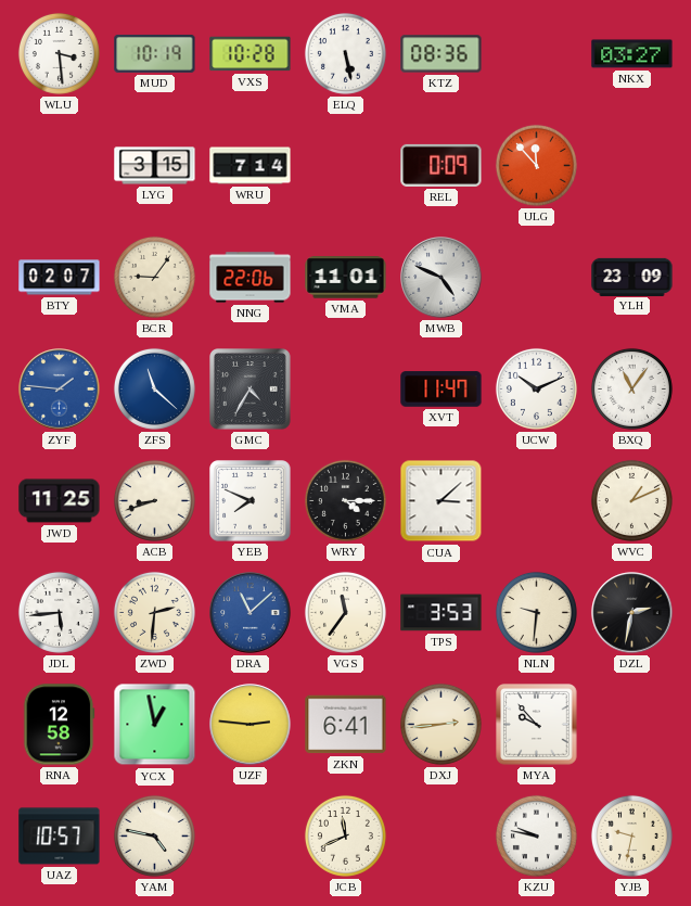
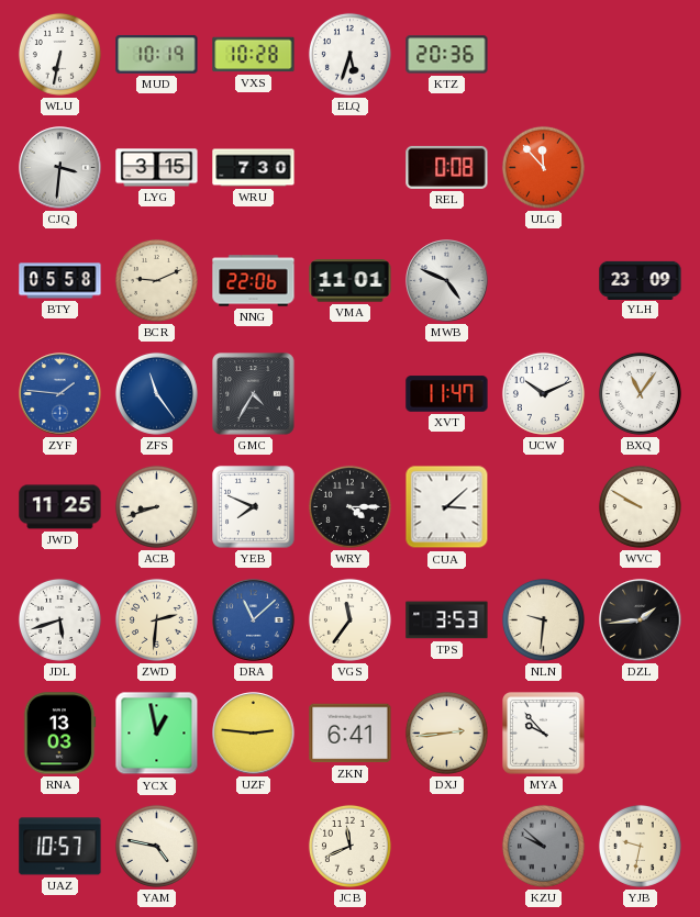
WLU: 3:29 -> 6:32 (59, 54)
ELQ: 5:28 -> 5:33 (349, 54)
KTZ: 08:36 -> 20:36 (447, 55)
NKX: 03:27 -> none (632, 54)
CJQ: none -> 3:31 (60, 168)
WRU: 7:14 -> 7:30 (254, 168)
REL: 0:09 -> 0:08 (447, 167)
BTY: 02:07 -> 05:58 (60, 281)
BCR: 9:06 -> 9:11 (156, 280)
ZFS: 11:22 -> 11:24 (156, 393)
WVC: 1:11 -> 9:50 (640, 506)
JDL: 5:44 -> 5:42 (59, 619)
DZL: 2:32 -> 1:44 (641, 620)
RNA: 12:58 -> 13:03 (59, 734)
KZU: 9:47 -> 9:52 (543, 846)
KZU dial: white -> grey (543, 846)
